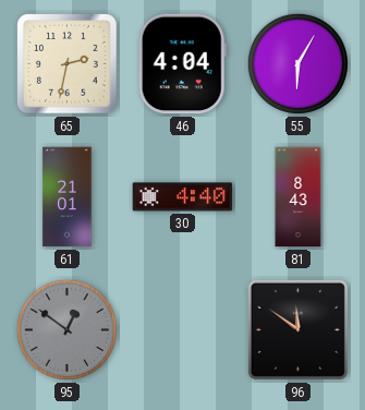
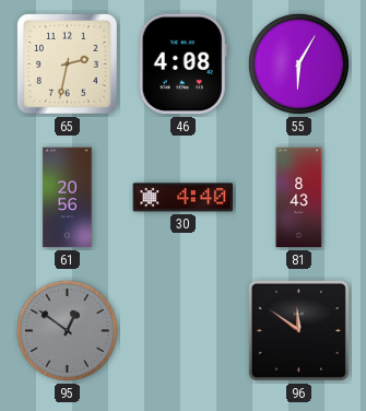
46: 4:04 -> 4:08 (182, 64)
61: 21:01 -> 20:56 (68, 198)
